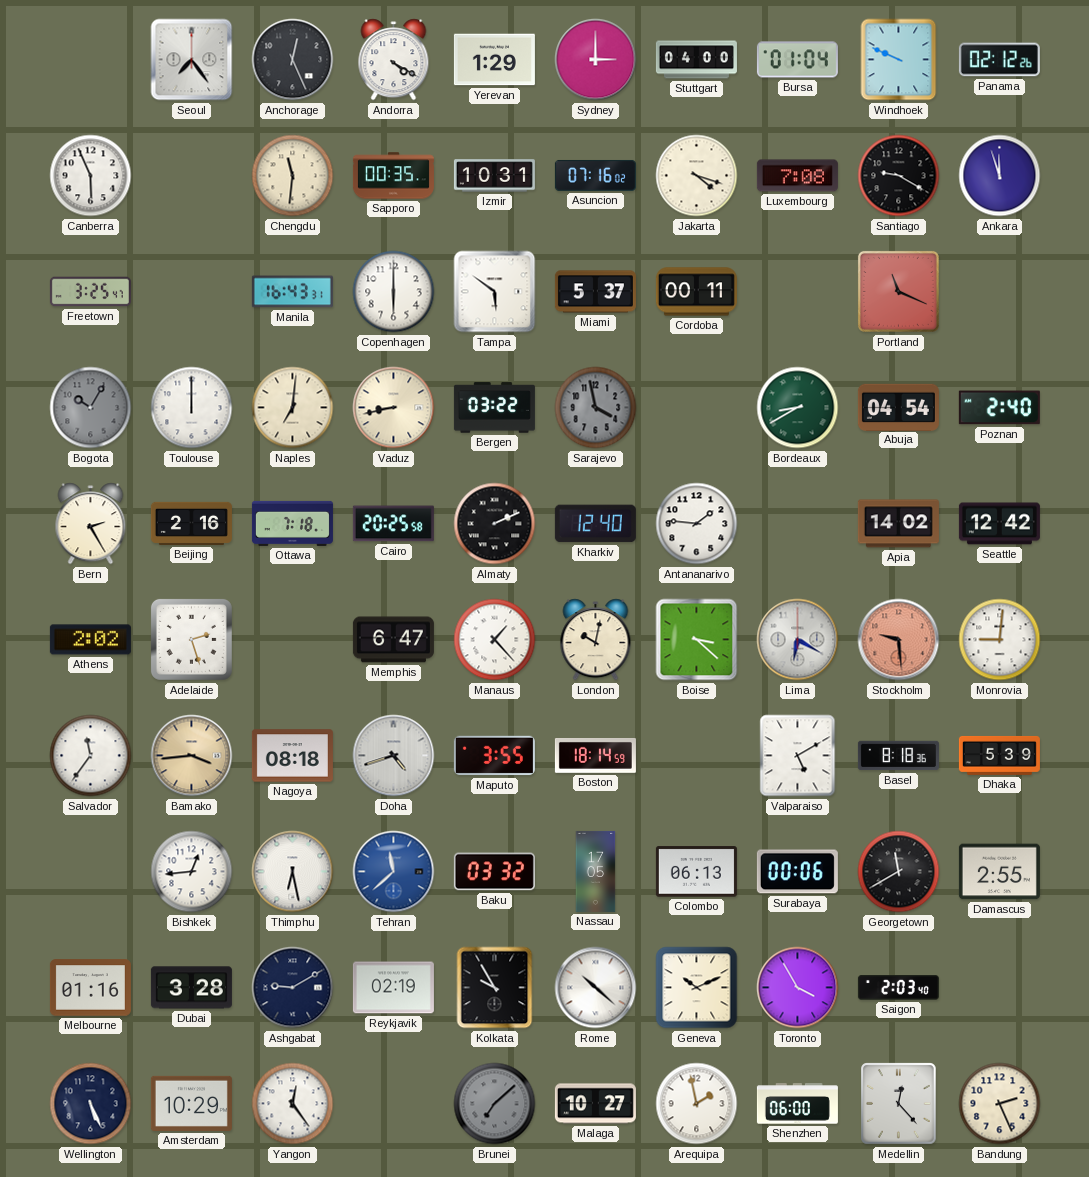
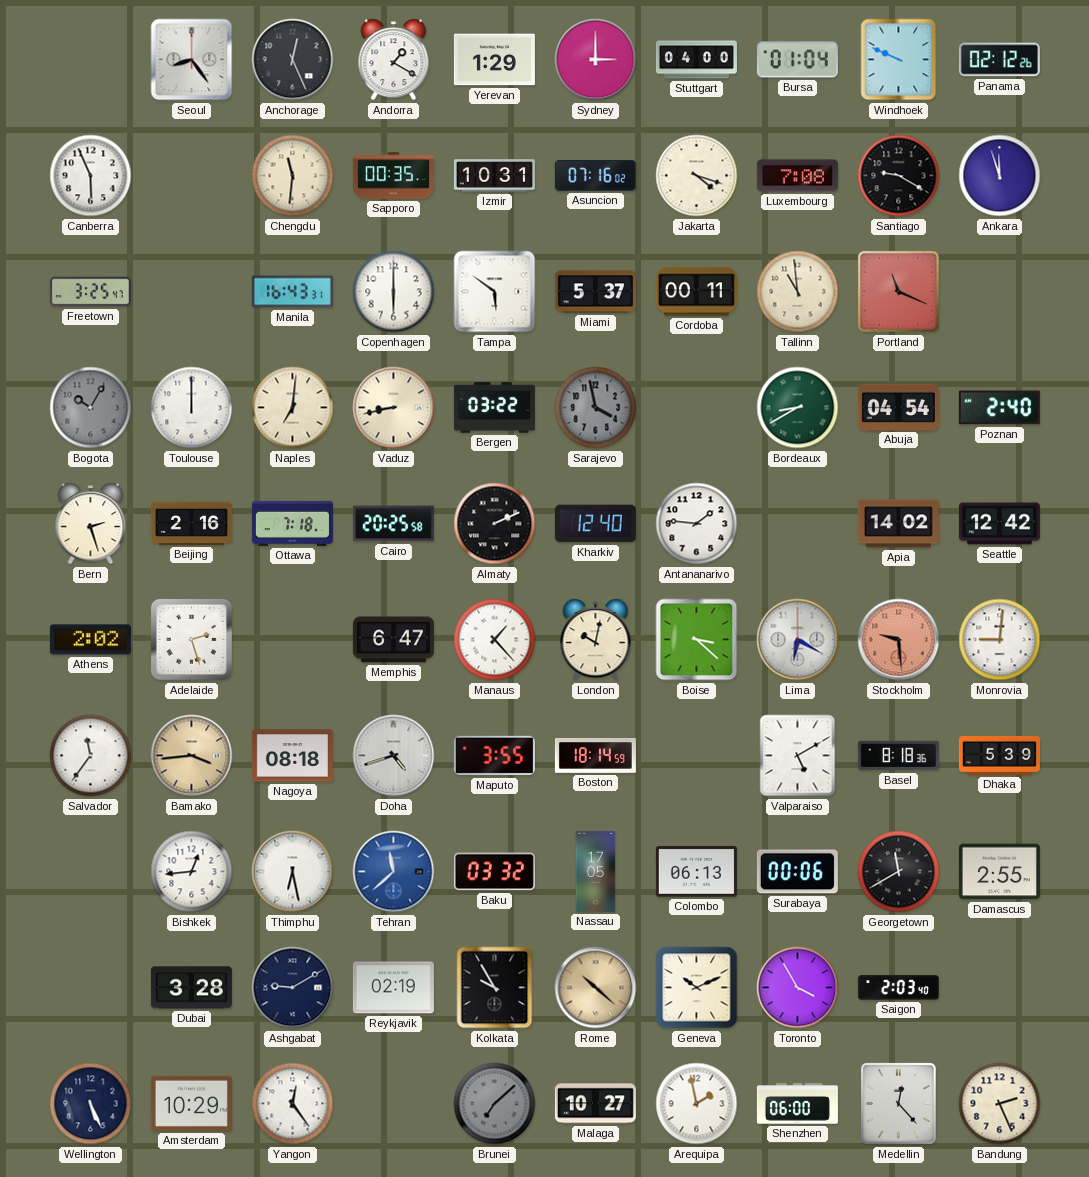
Seoul: 7:24 -> 8:24 (192, 60)
Andorra: 4:20 -> 1:20 (394, 60)
Tallinn: none -> 10:59 (798, 292)
Bern: 2:25 -> 2:27 (91, 524)
Melbourne: 01:16 -> none (90, 988)
Rome dial: white -> champagne (596, 988)
